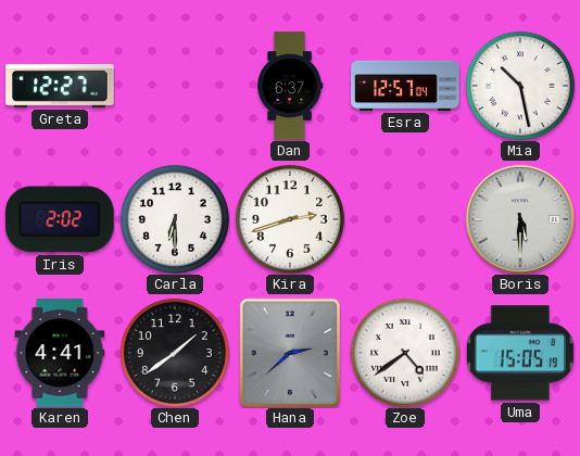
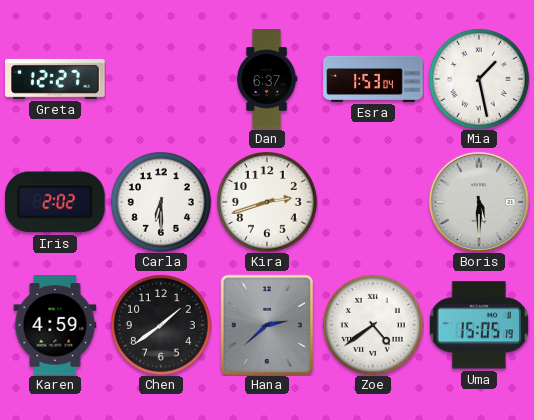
Esra: 12:57 -> 1:53 (373, 79)
Mia: 10:28 -> 1:28 (479, 79)
Karen: 4:41 -> 4:59 (55, 325)
